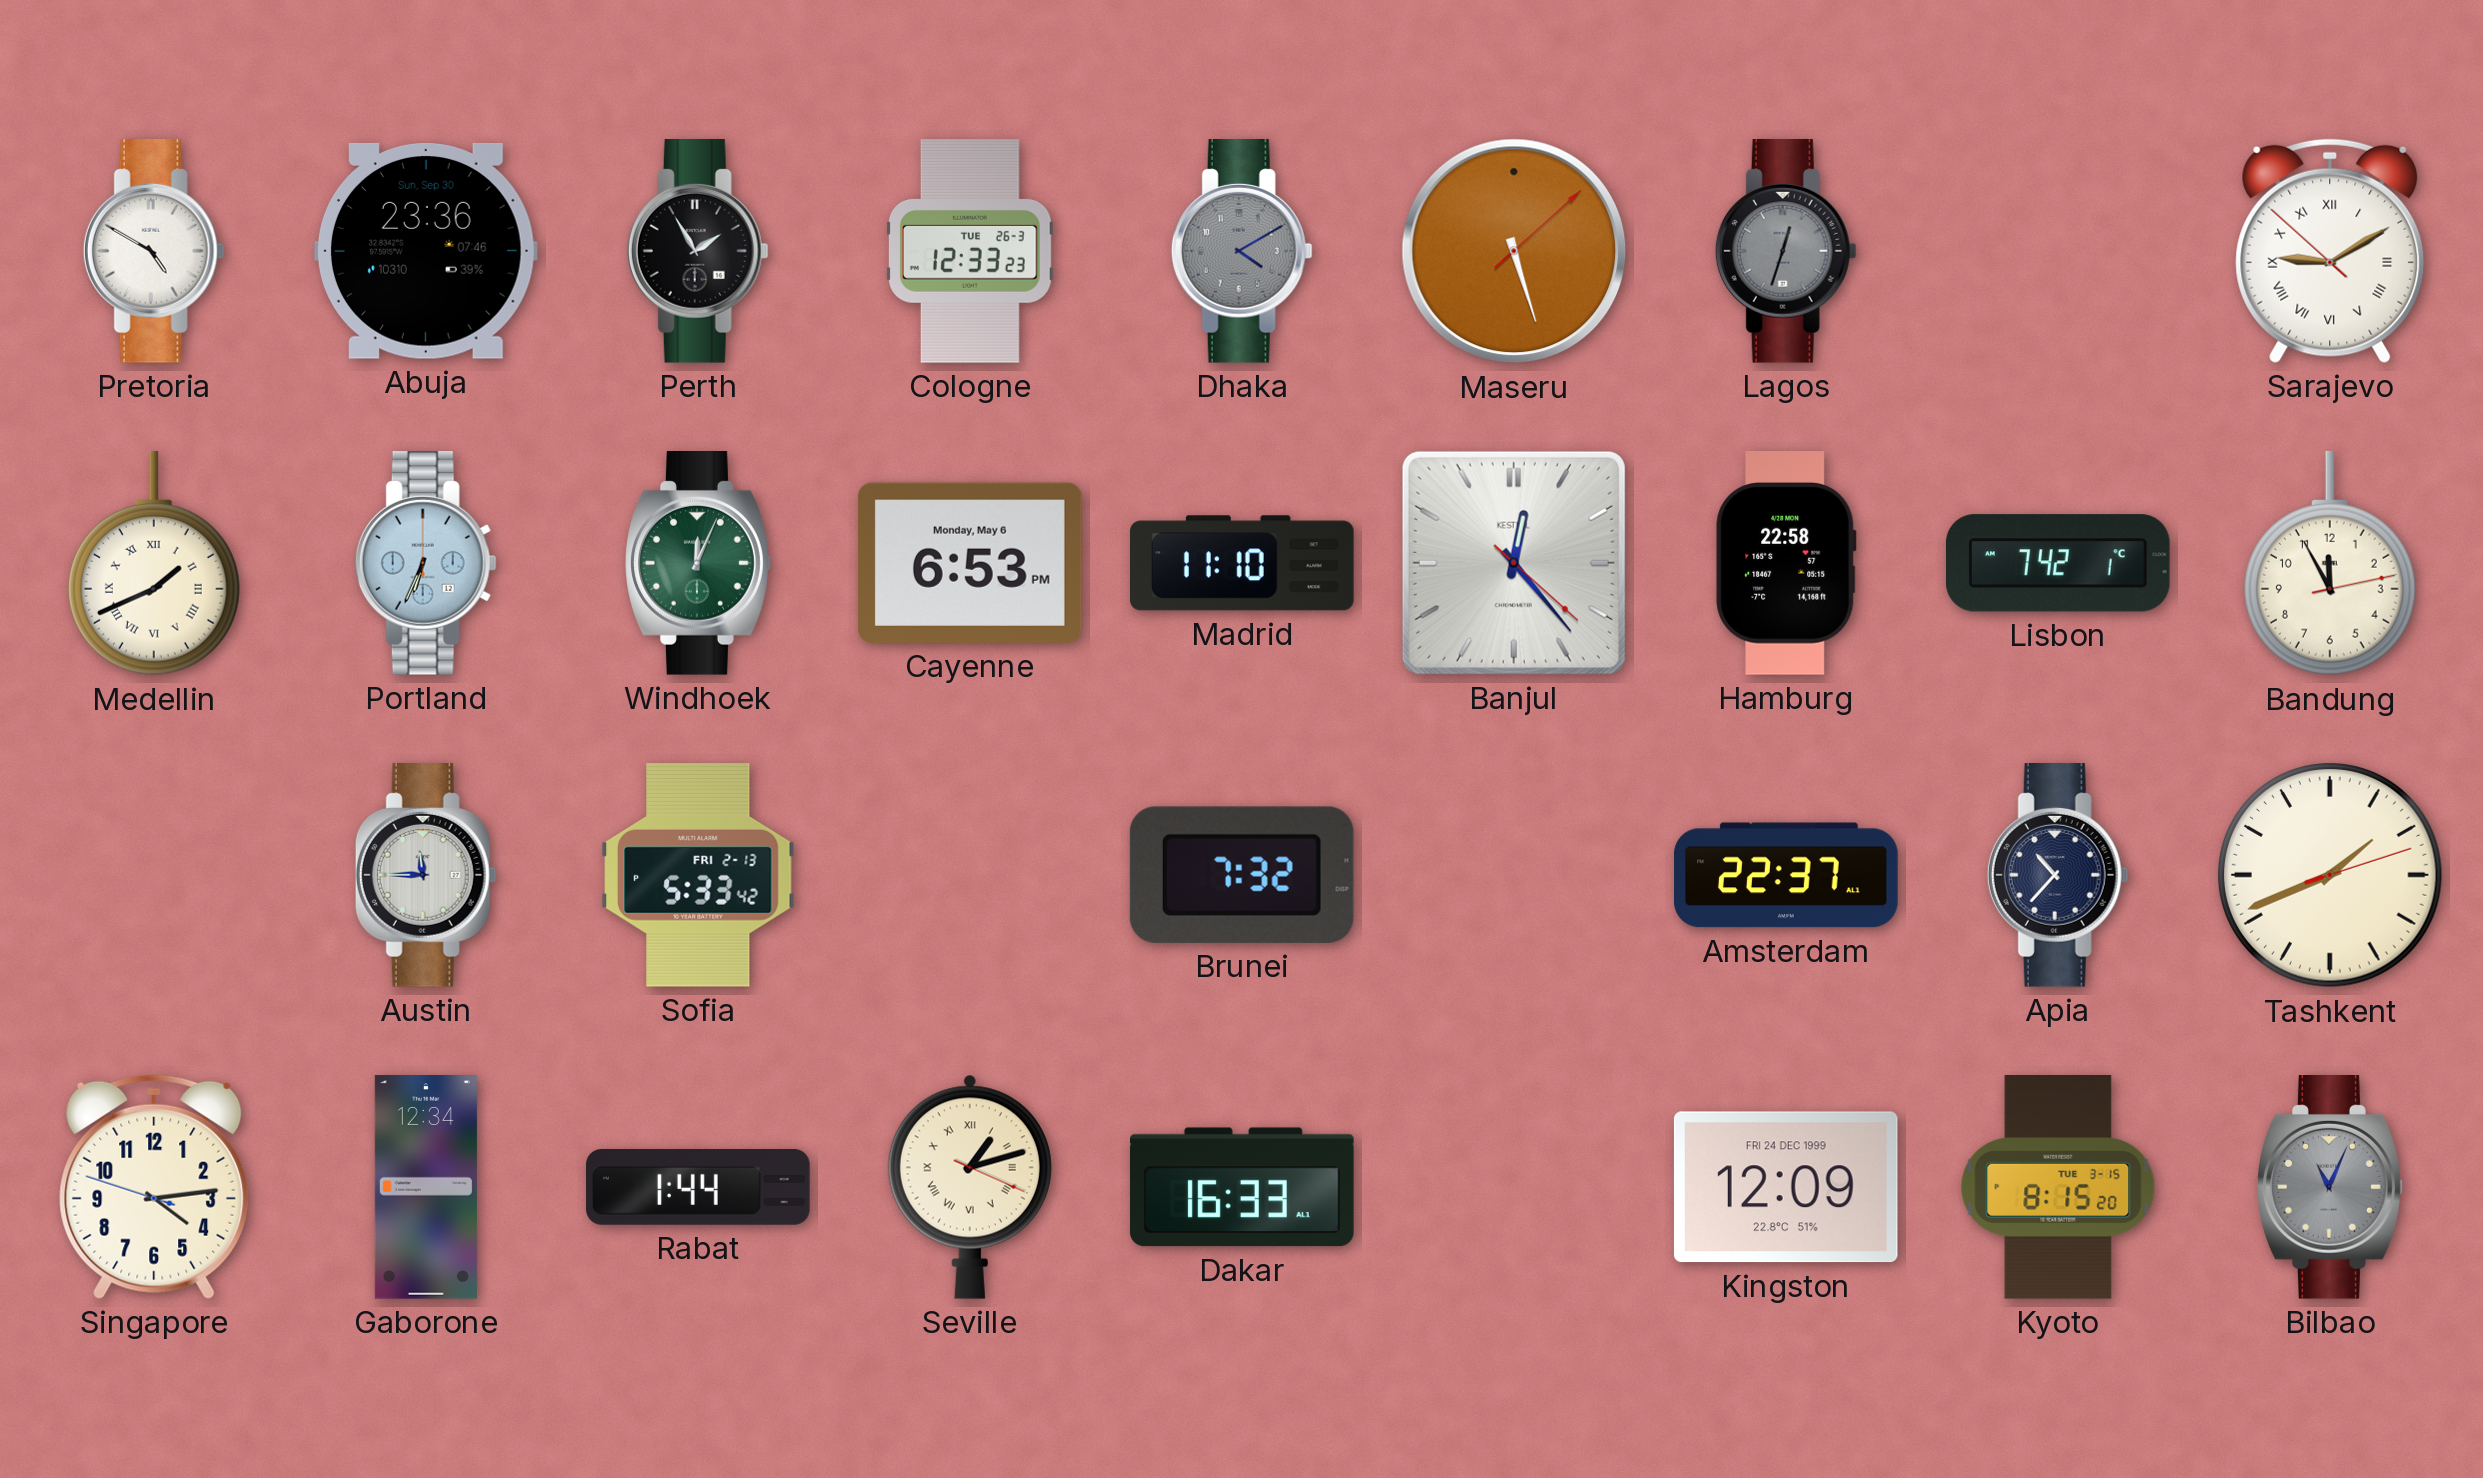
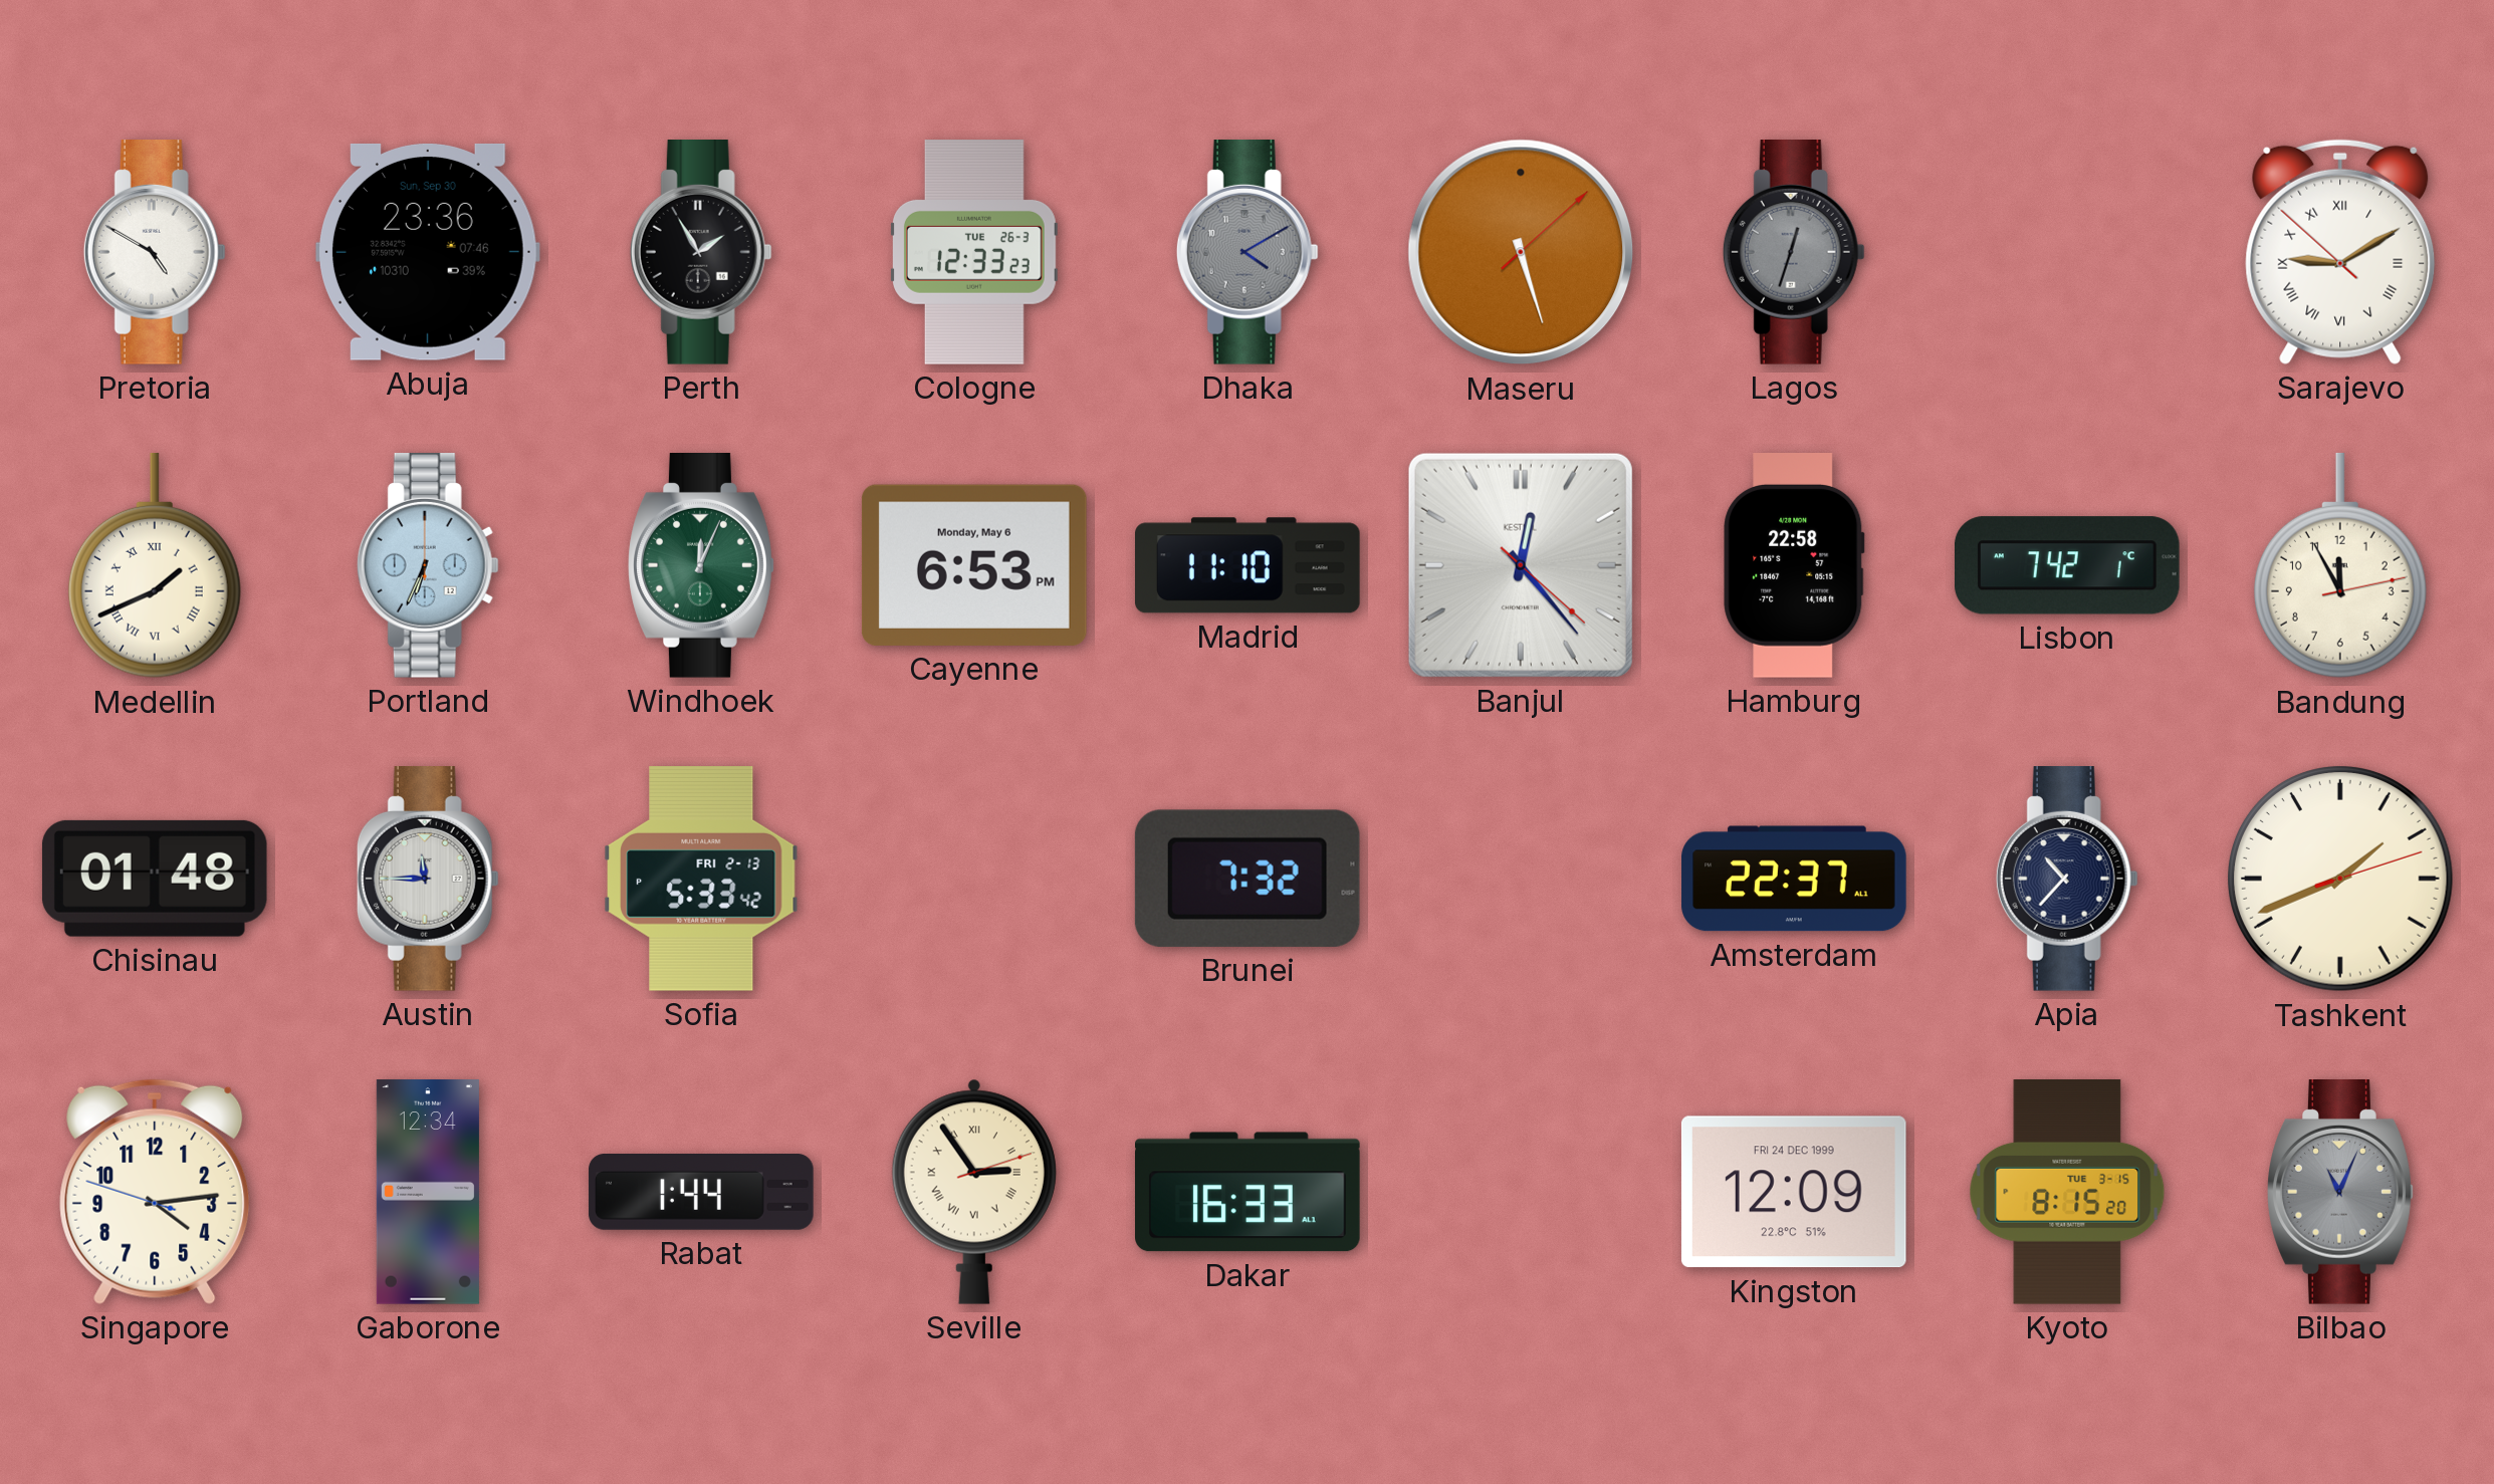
Chisinau: none -> 01:48 (155, 879)
Seville: 1:12 -> 2:54 (974, 1192)
